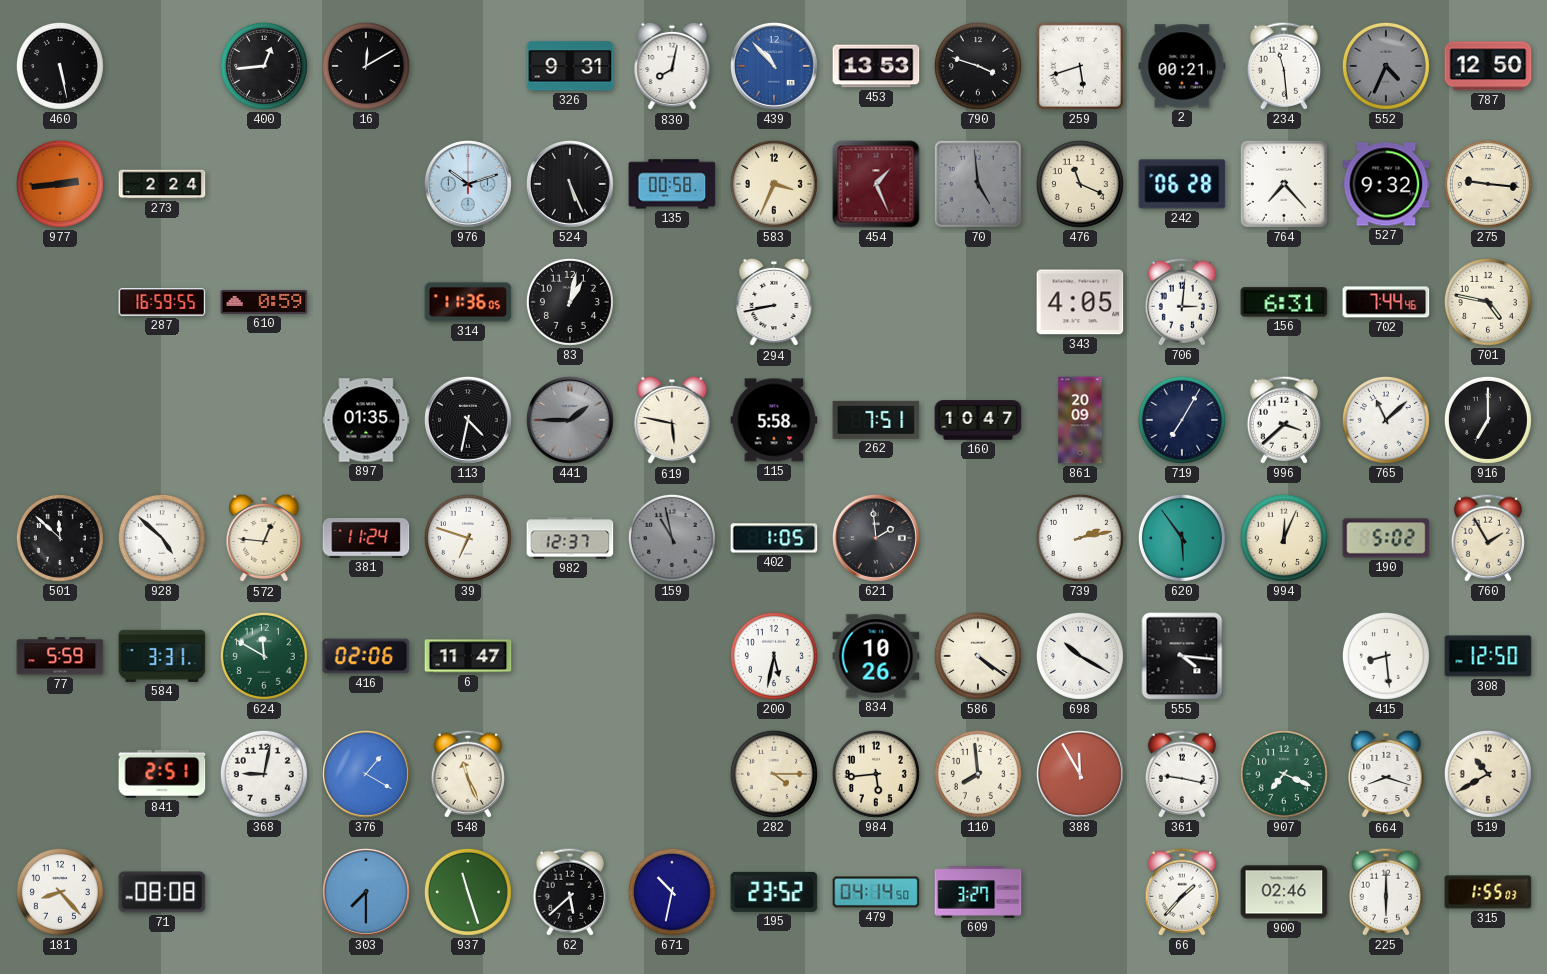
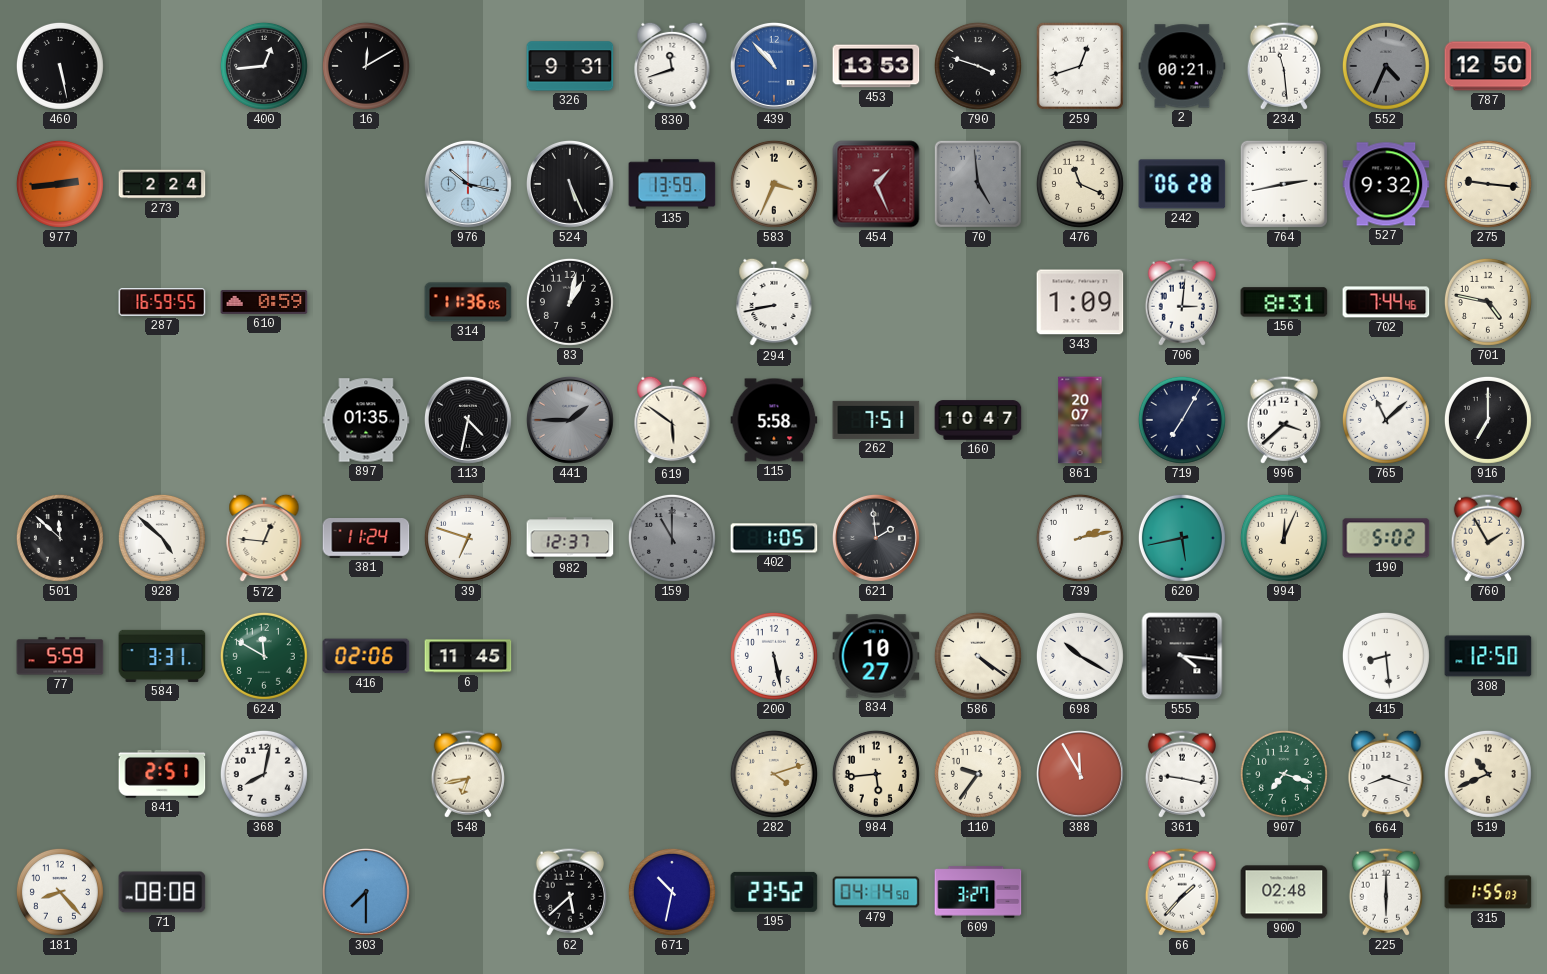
830: 8:02 -> 11:42 (672, 66)
259: 5:42 -> 12:42 (1080, 66)
976: 10:12 -> 10:17 (468, 184)
135: 00:58 -> 13:59 (672, 184)
764: 7:23 -> 2:43 (1284, 184)
343: 4:05 -> 1:09 (1080, 302)
156: 6:31 -> 8:31 (1284, 302)
619: 5:47 -> 5:51 (672, 420)
861: 20:09 -> 20:07 (1080, 420)
159: 10:58 -> 11:00 (672, 538)
620: 5:54 -> 5:43 (1182, 538)
6: 11:47 -> 11:45 (468, 656)
200: 5:32 -> 5:28 (774, 656)
834: 10:26 -> 10:27 (876, 656)
368: 9:02 -> 8:02 (264, 774)
376: 1:20 -> none (366, 774)
548: 11:26 -> 6:43 (468, 774)
282: 4:15 -> 4:12 (774, 774)
110: 7:59 -> 9:36 (978, 774)
907: 7:19 -> 7:18 (1284, 774)
519: 10:40 -> 10:41 (1488, 774)
937: 11:27 -> none (468, 892)
900: 02:46 -> 02:48 (1284, 892)
